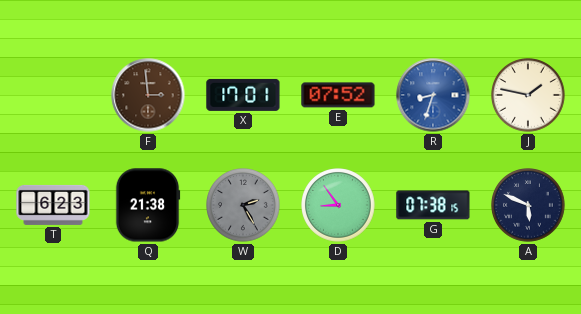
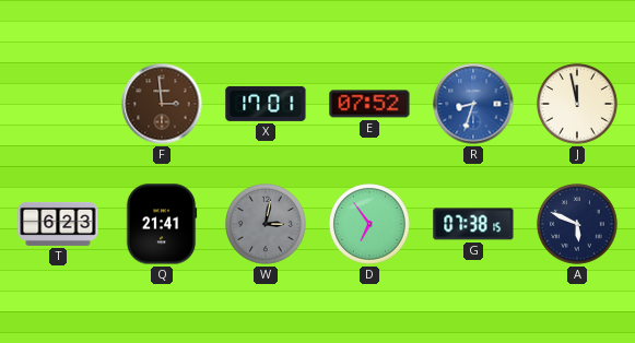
J: 1:47 -> 11:58 (577, 104)
Q: 21:38 -> 21:41 (162, 224)
W: 2:25 -> 3:02 (266, 224)
D: 8:54 -> 6:54 (369, 224)
